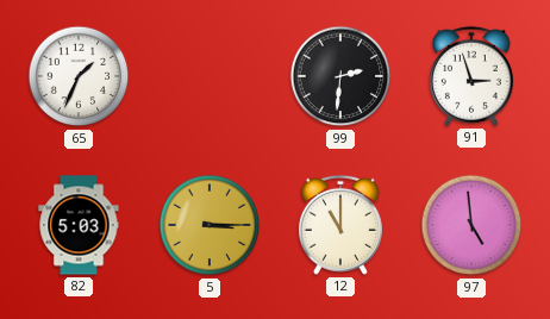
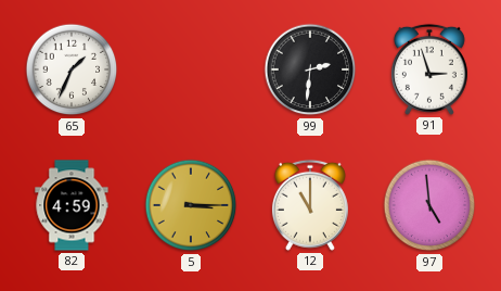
82: 5:03 -> 4:59 (72, 205)
